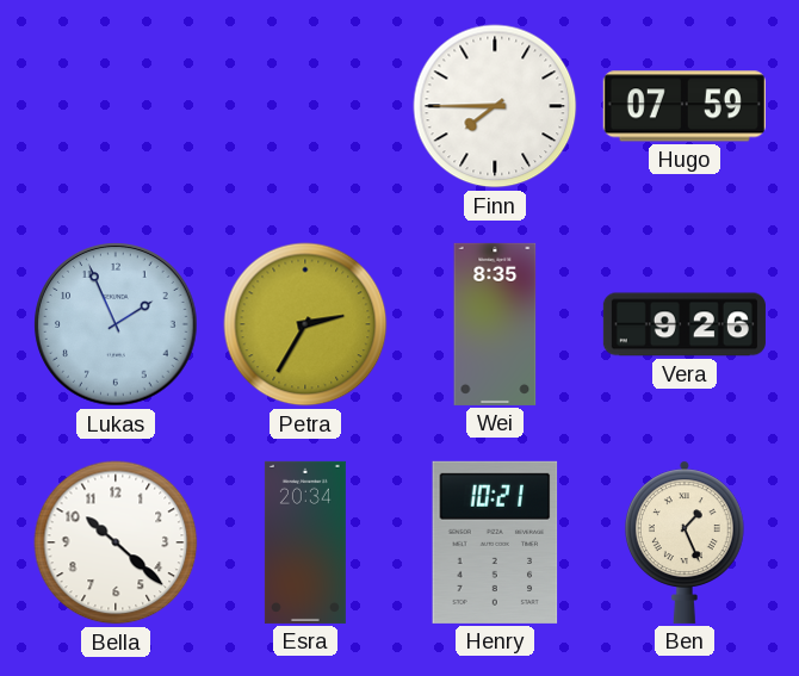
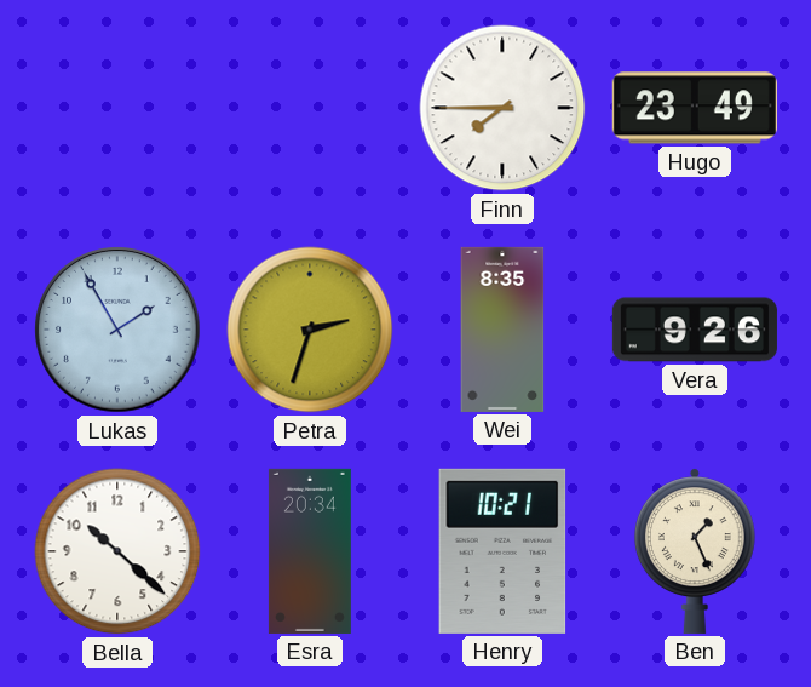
Hugo: 07:59 -> 23:49 (695, 108)
Lukas: 1:56 -> 1:55 (117, 330)
Petra: 2:35 -> 2:33 (310, 330)
